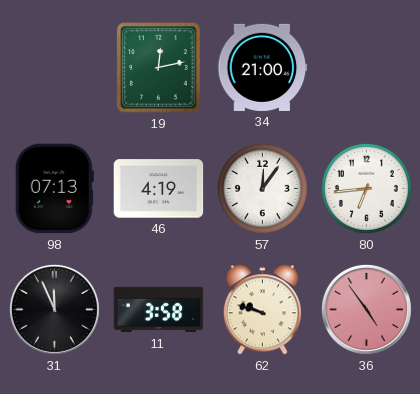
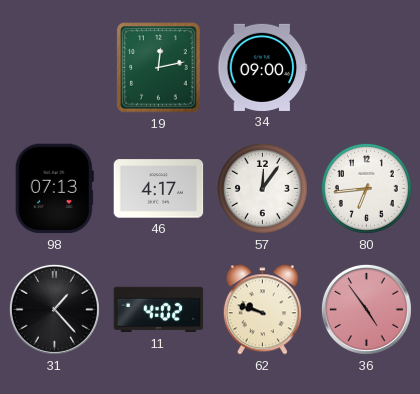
34: 21:00 -> 09:00 (263, 67)
46: 4:19 -> 4:17 (159, 189)
31: 11:56 -> 1:23 (54, 309)
11: 3:58 -> 4:02 (159, 310)
